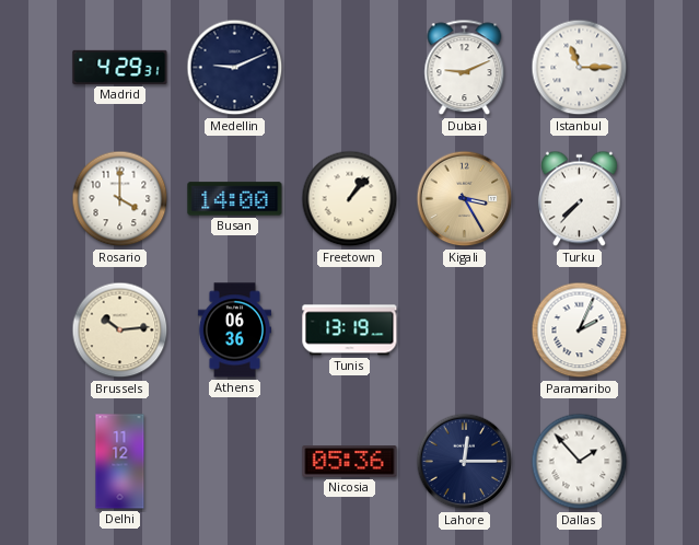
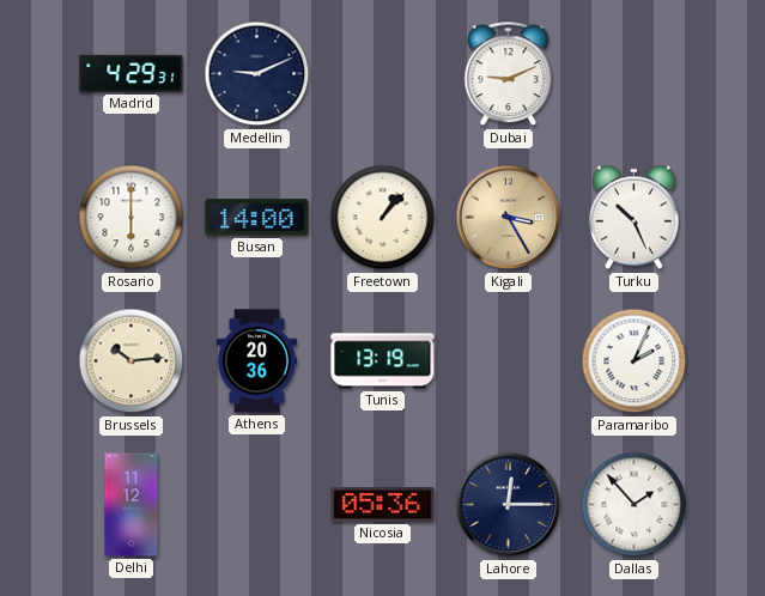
Istanbul: 11:15 -> none (580, 68)
Rosario: 4:00 -> 6:00 (132, 218)
Turku: 7:37 -> 10:26 (633, 218)
Athens: 06:36 -> 20:36 (256, 361)
